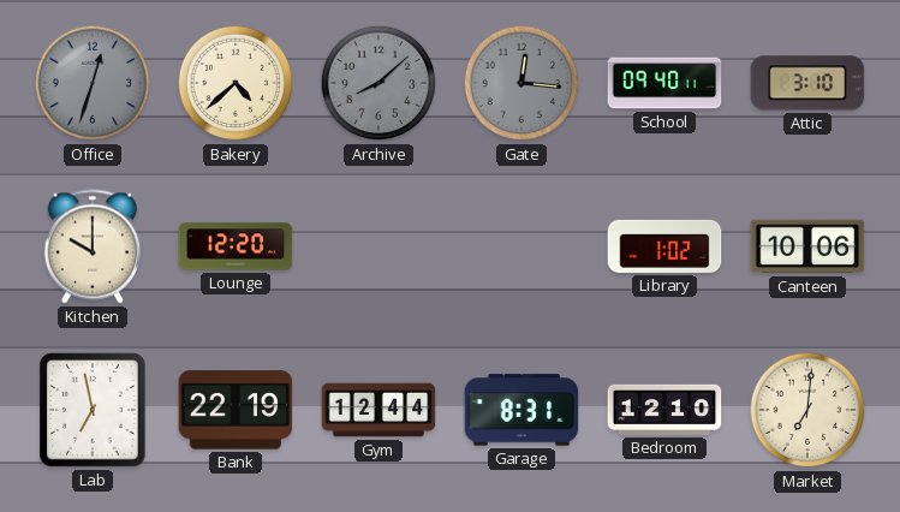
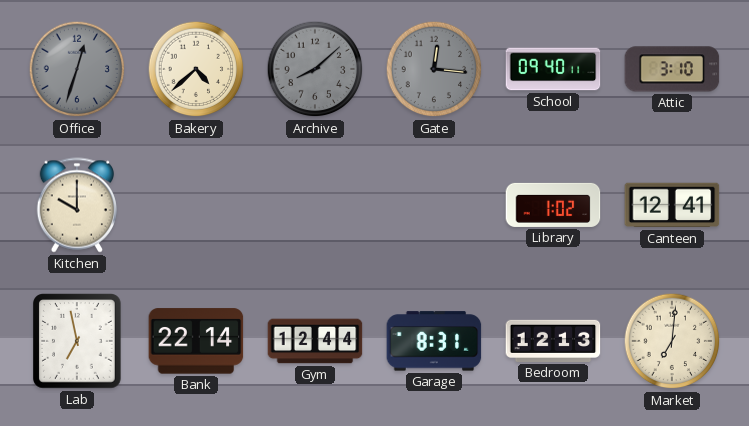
Lounge: 12:20 -> none (236, 246)
Canteen: 10:06 -> 12:41 (672, 205)
Bank: 22:19 -> 22:14 (196, 341)
Bedroom: 12:10 -> 12:13 (553, 341)
